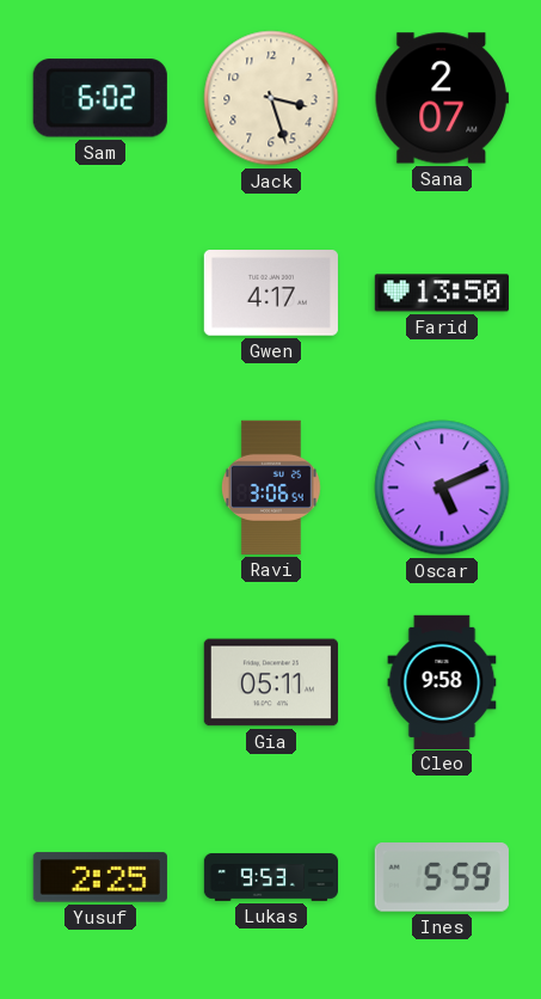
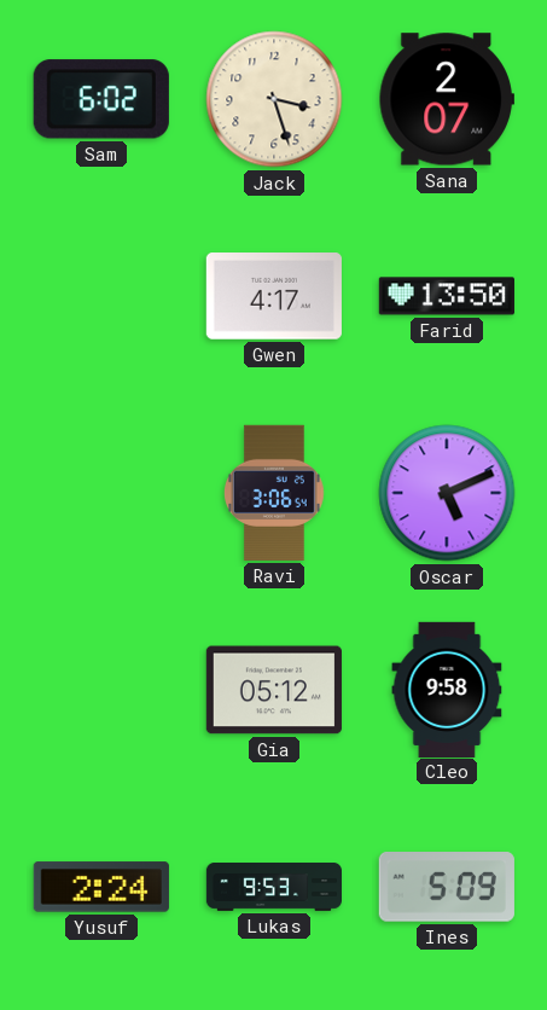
Gia: 05:11 -> 05:12 (274, 690)
Yusuf: 2:25 -> 2:24 (101, 887)
Ines: 5:59 -> 5:09 (447, 887)
